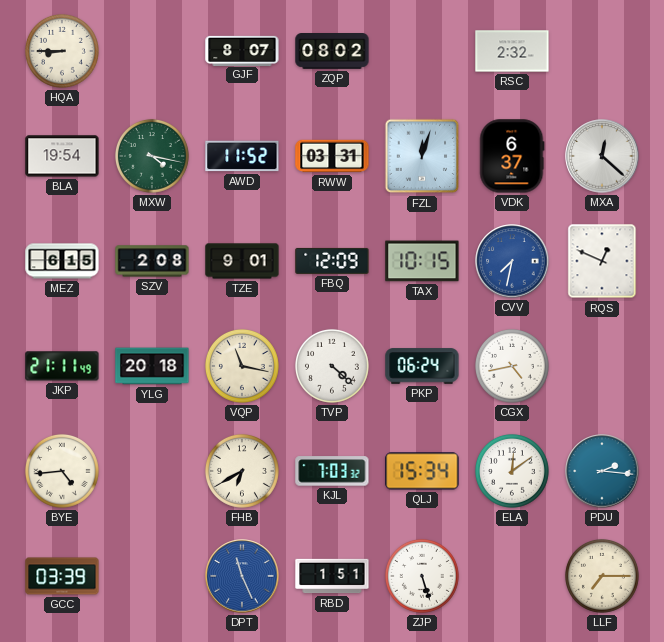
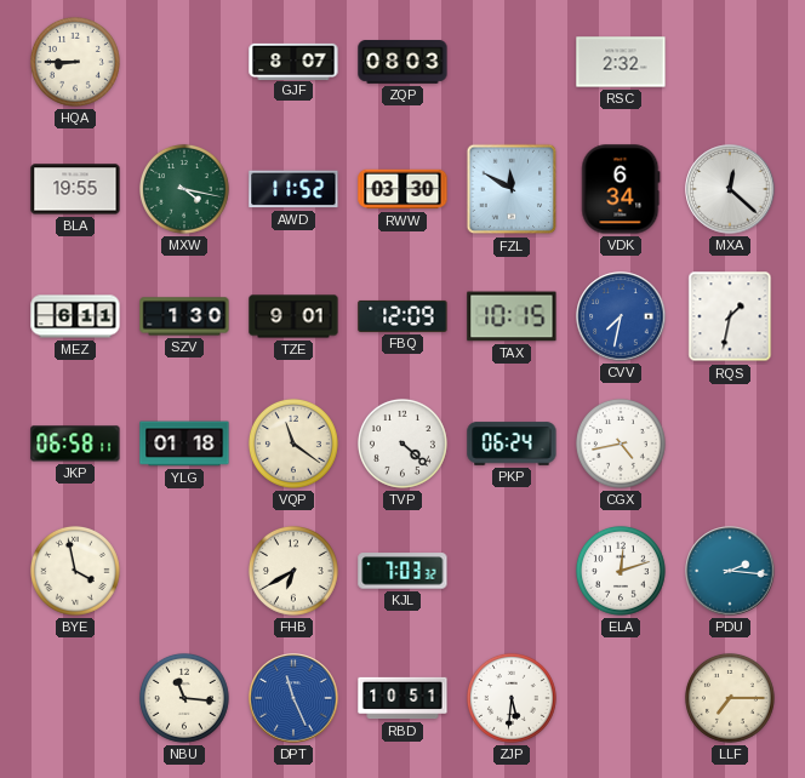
ZQP: 08:02 -> 08:03 (402, 62)
BLA: 19:54 -> 19:55 (75, 189)
RWW: 03:31 -> 03:30 (402, 189)
FZL: 12:03 -> 11:50 (512, 189)
VDK: 6:37 -> 6:34 (621, 189)
MEZ: 6:15 -> 6:11 (75, 316)
SZV: 2:08 -> 1:30 (184, 316)
RQS: 12:49 -> 1:32 (730, 316)
JKP: 21:11 -> 06:58 (75, 444)
YLG: 20:18 -> 01:18 (184, 444)
VQP: 11:17 -> 11:21 (293, 444)
BYE: 4:44 -> 3:58 (75, 571)
QLJ: 15:34 -> none (422, 471)
ELA: 12:09 -> 12:12 (621, 571)
GCC: 03:39 -> none (62, 576)
NBU: none -> 11:16 (184, 698)
RBD: 1:51 -> 10:51 (402, 698)
ZJP: 5:27 -> 5:31 (512, 698)
